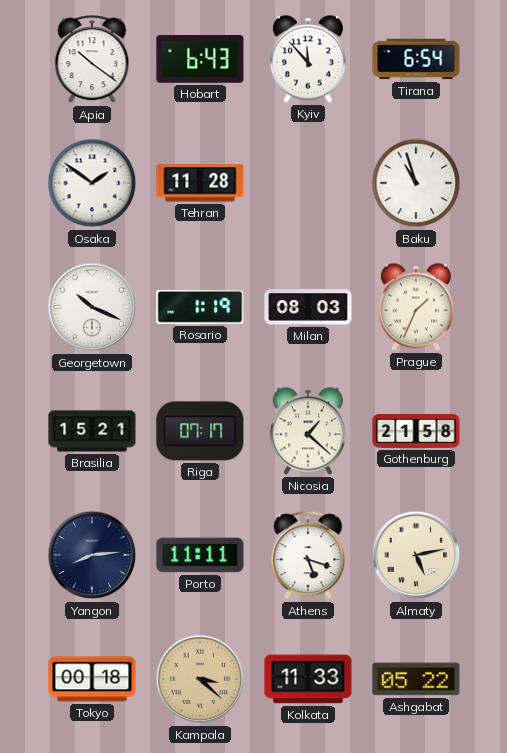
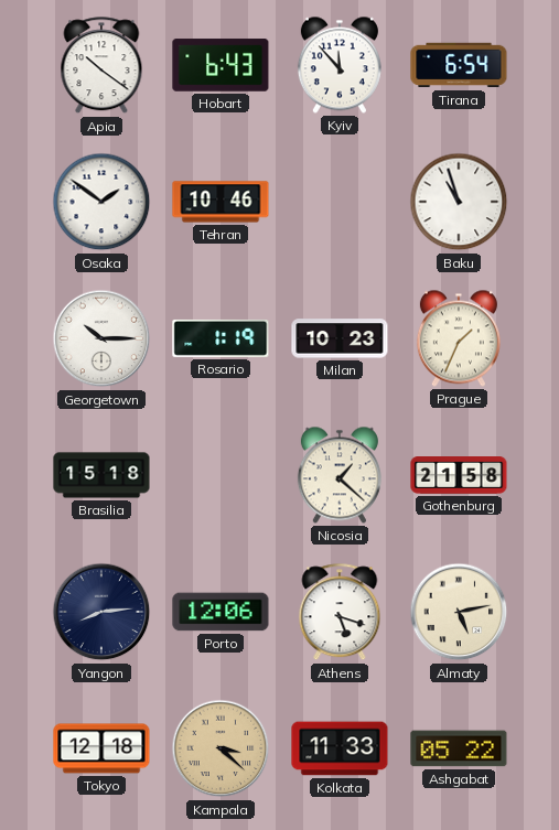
Tehran: 11:28 -> 10:46 (221, 202)
Georgetown: 10:19 -> 10:15 (101, 338)
Milan: 08:03 -> 10:23 (340, 338)
Brasilia: 15:21 -> 15:18 (101, 475)
Riga: 07:17 -> none (200, 431)
Porto: 11:11 -> 12:06 (221, 612)
Tokyo: 00:18 -> 12:18 (101, 748)
